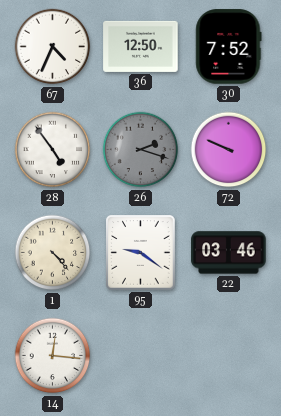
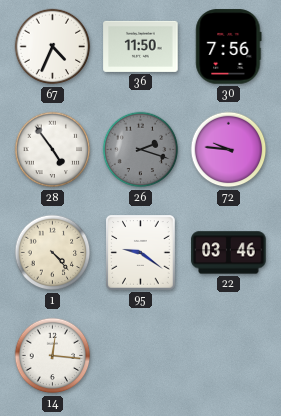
36: 12:50 -> 11:50 (141, 46)
30: 7:52 -> 7:56 (229, 47)
72: 9:49 -> 9:46 (229, 150)
